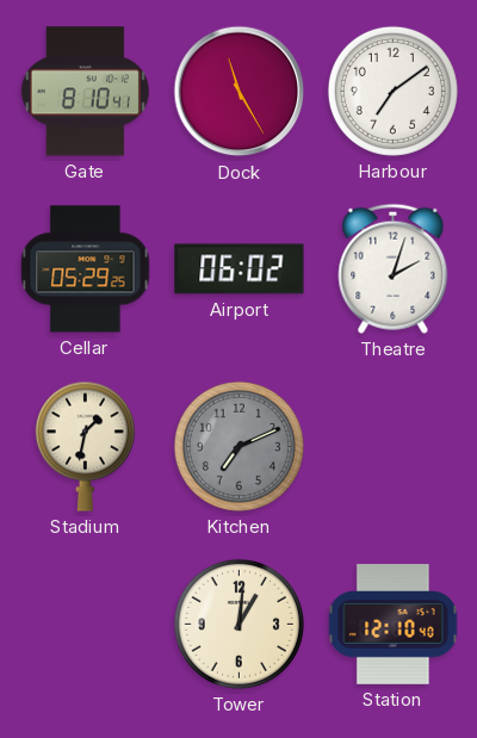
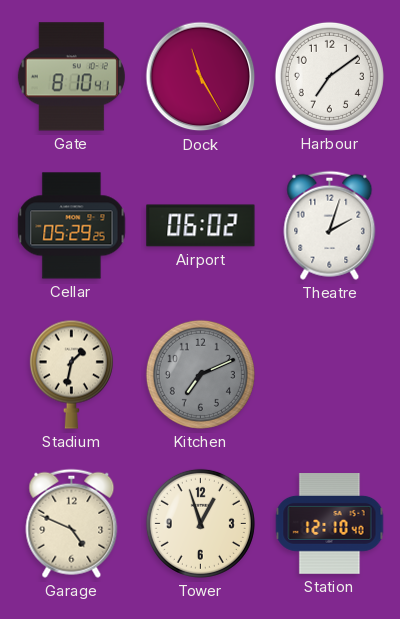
Garage: none -> 4:49 (72, 523)
Tower: 1:01 -> 12:57 (200, 523)
